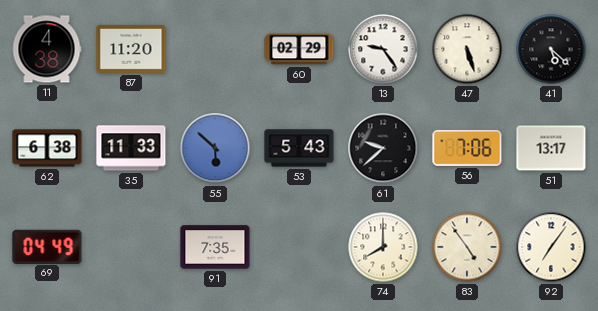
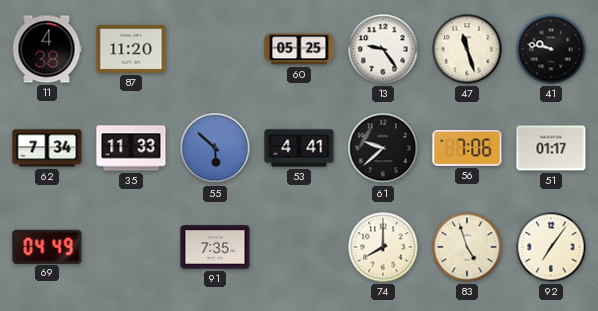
60: 02:29 -> 05:25 (299, 49)
47: 5:27 -> 11:27 (467, 49)
41: 5:22 -> 9:47 (551, 49)
62: 6:38 -> 7:34 (47, 148)
53: 5:43 -> 4:41 (299, 148)
51: 13:17 -> 01:17 (551, 148)
83: 4:54 -> 4:57 (467, 247)
